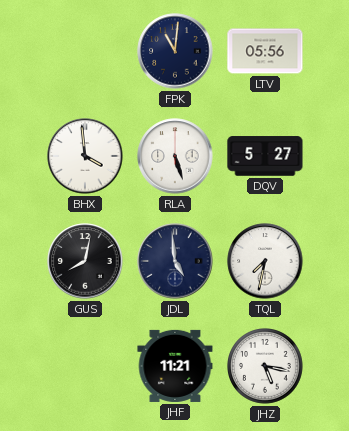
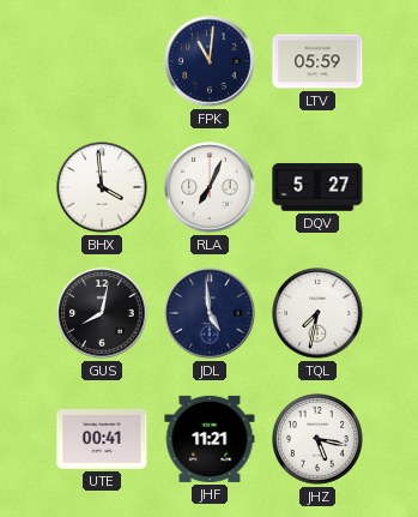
LTV: 05:56 -> 05:59 (317, 61)
RLA: 5:27 -> 7:04 (210, 187)
UTE: none -> 00:41 (102, 439)
